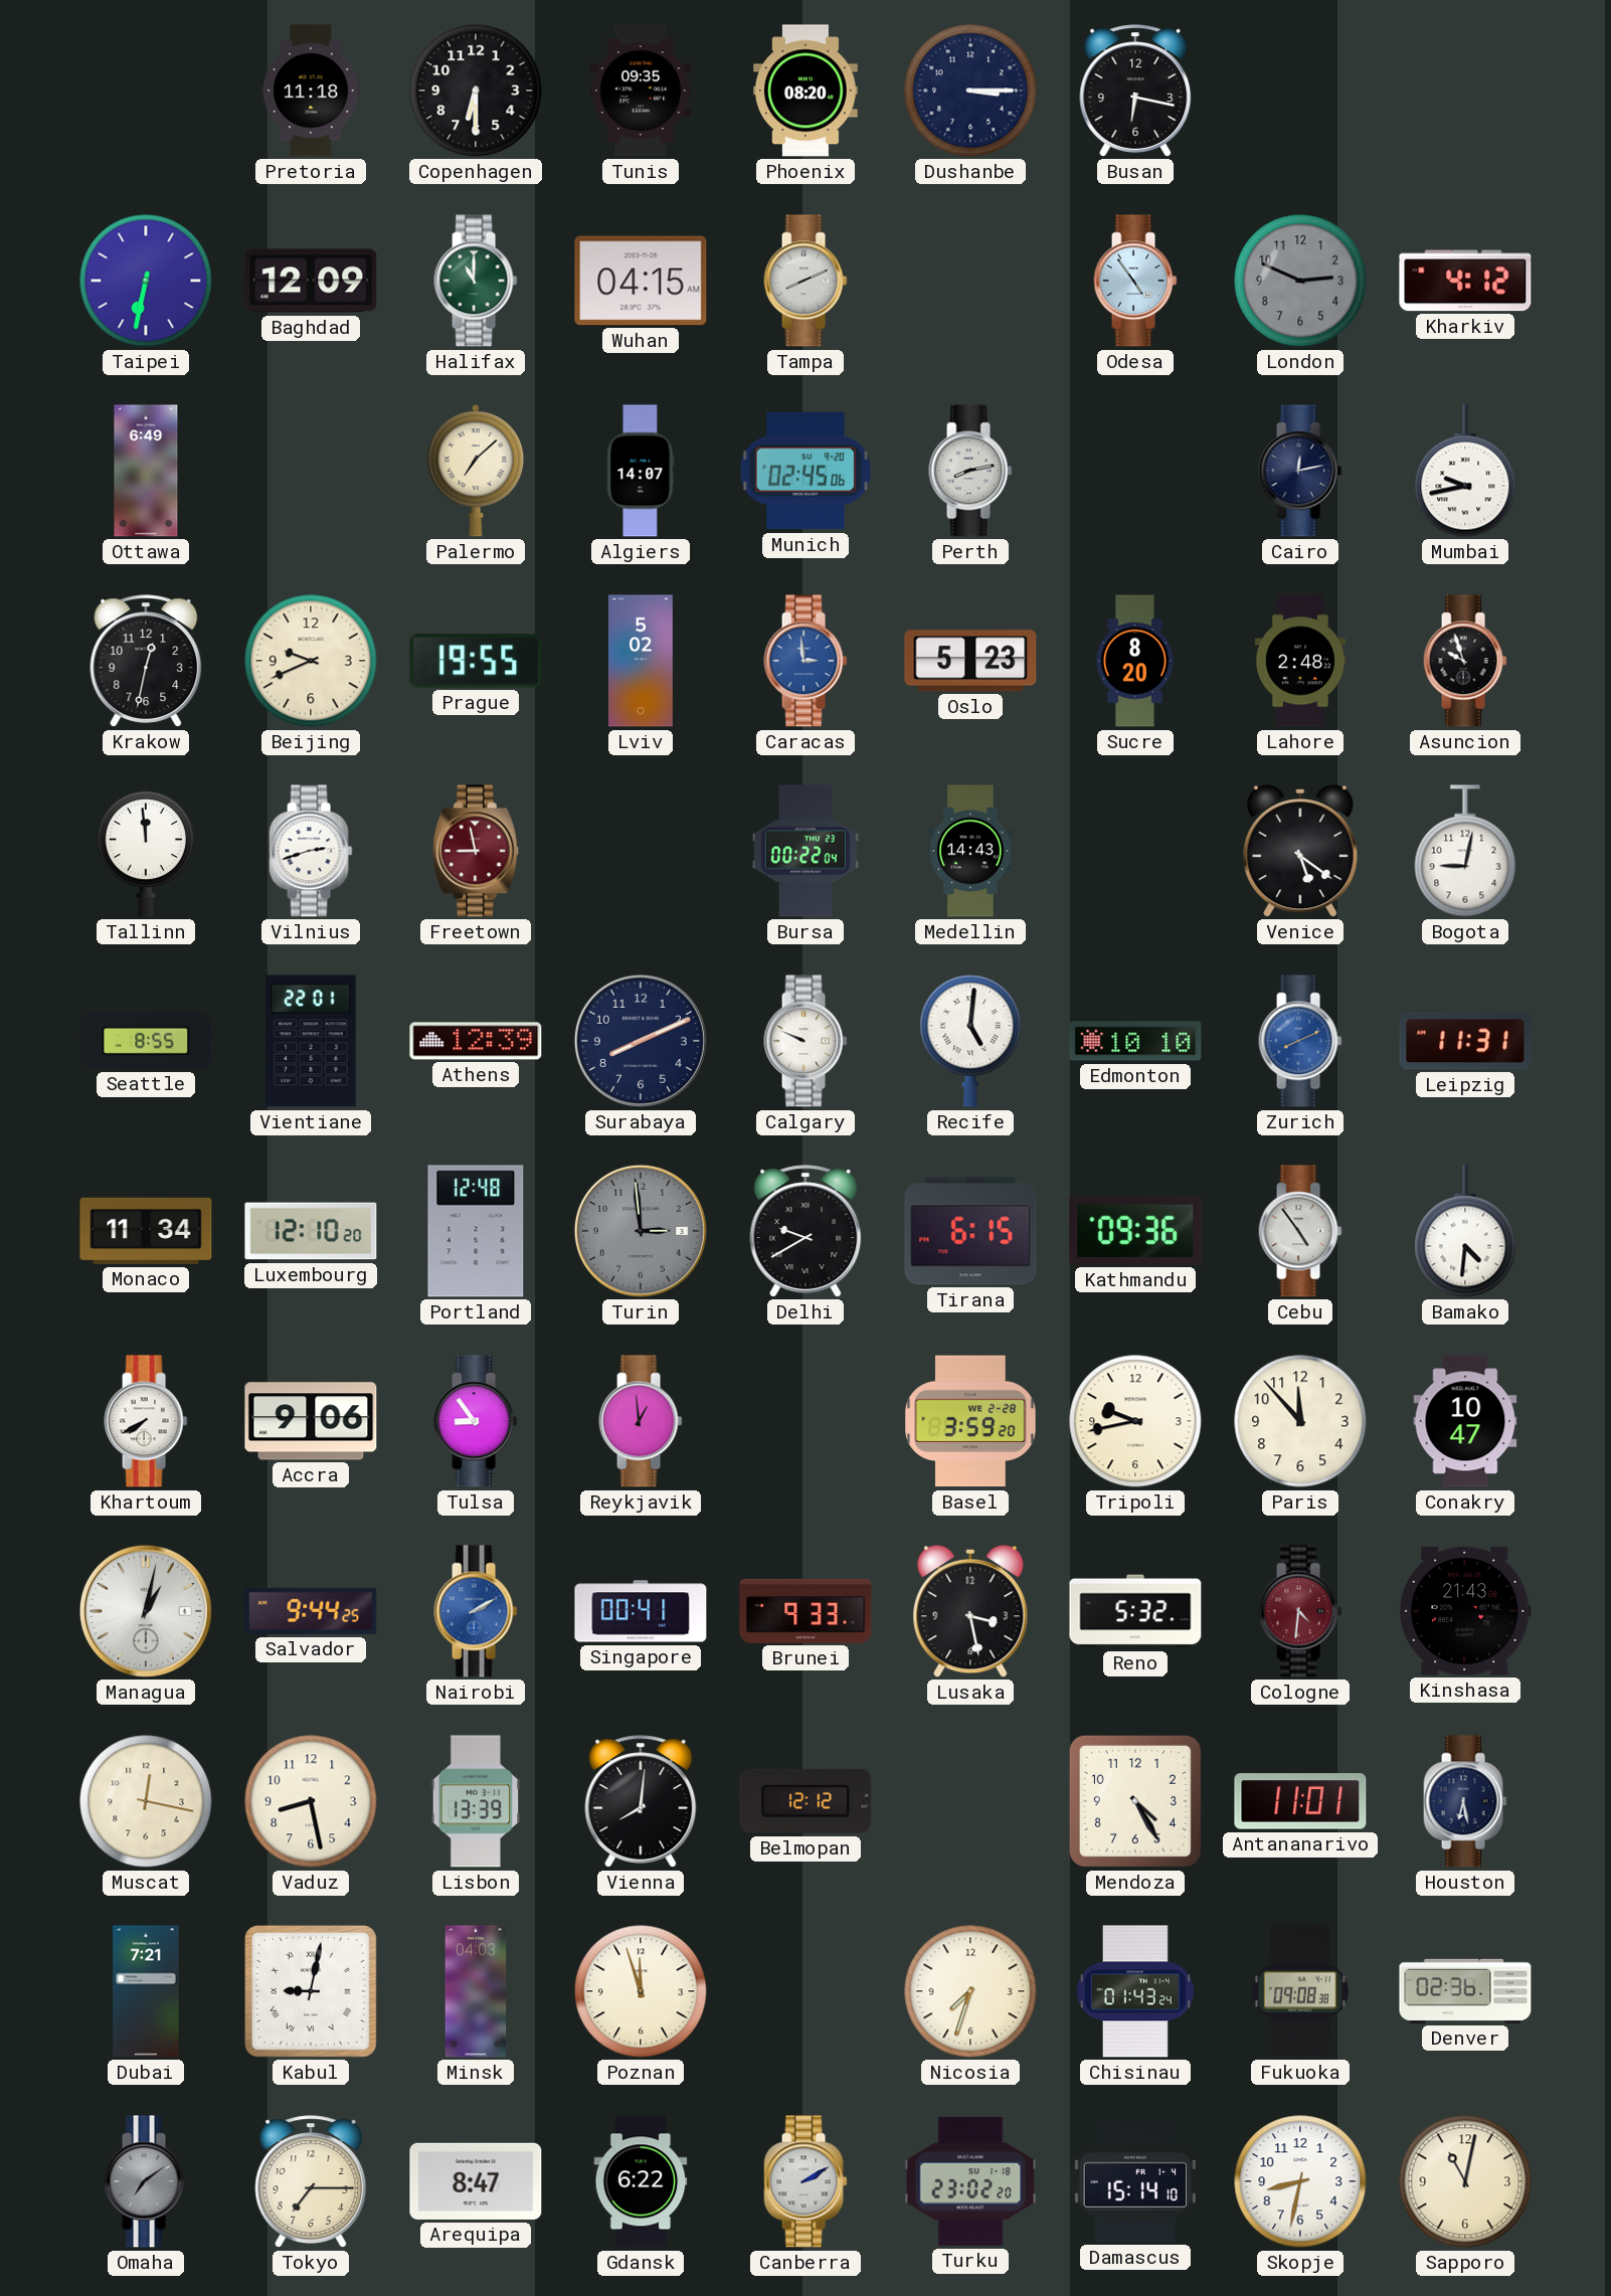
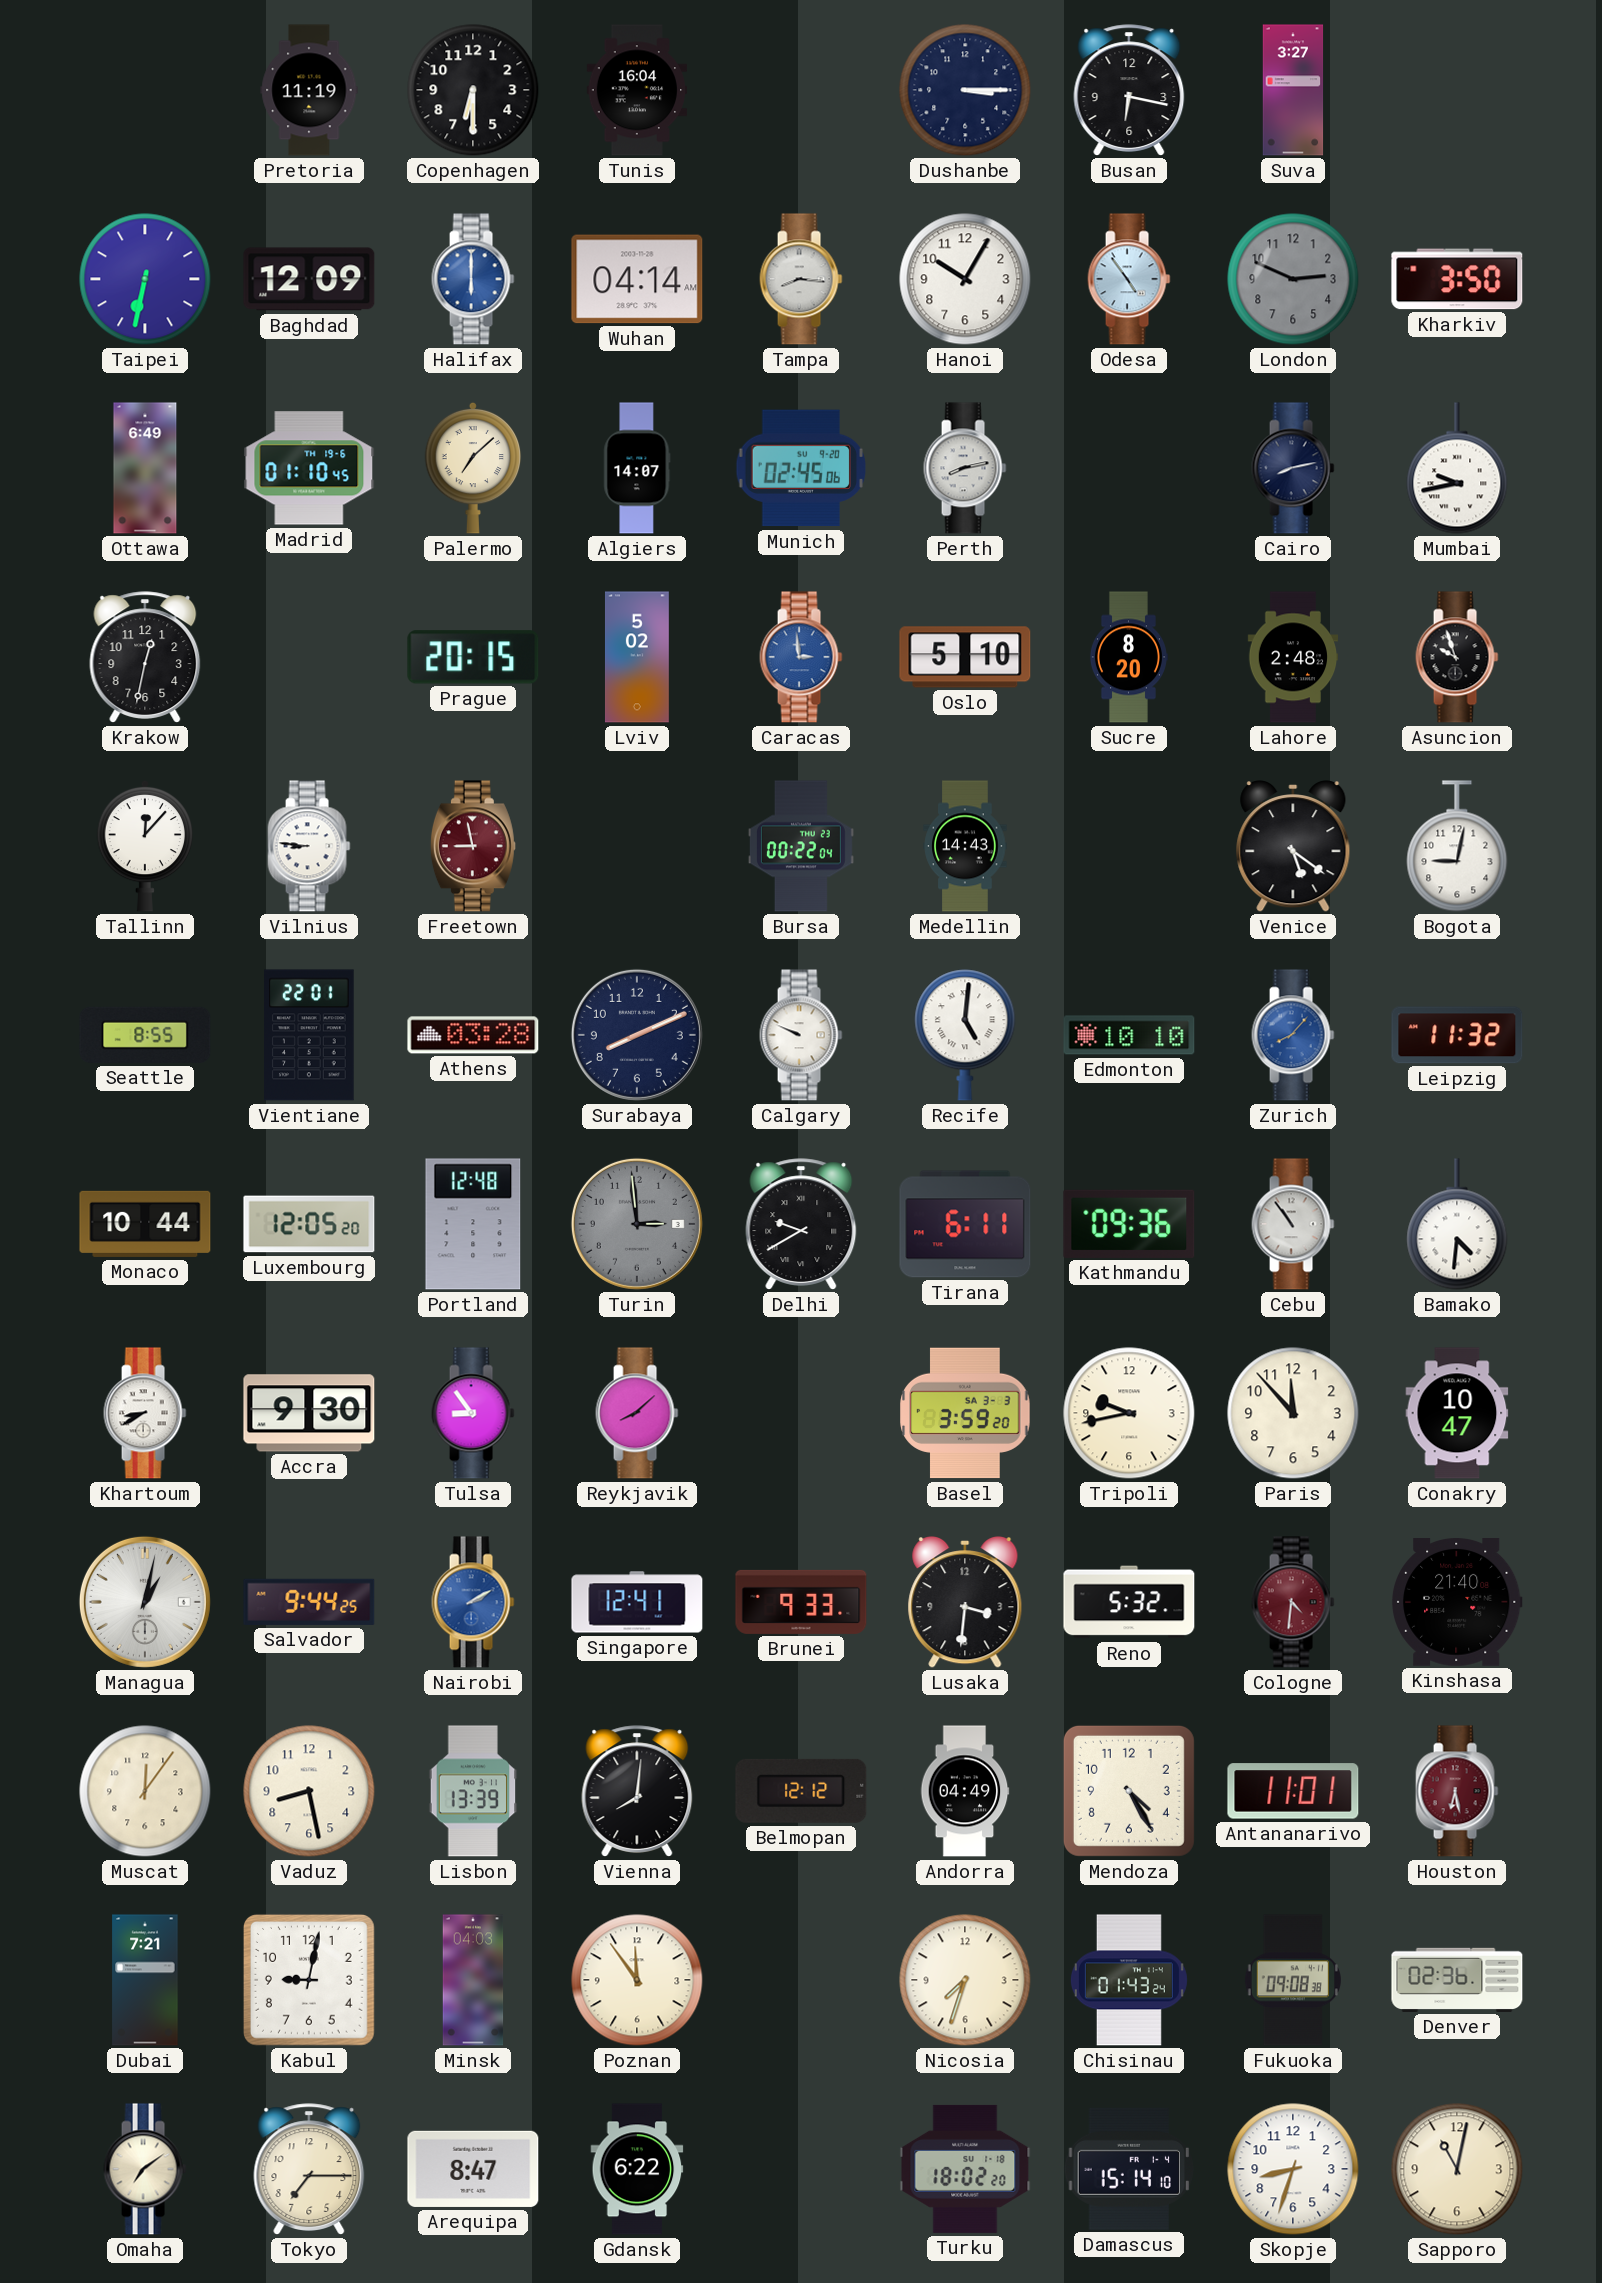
Pretoria: 11:18 -> 11:19 (309, 90)
Tunis: 09:35 -> 16:04 (637, 90)
Phoenix: 08:20 -> none (805, 91)
Suva: none -> 3:27 (1293, 90)
Halifax: 11:00 -> 6:00 (473, 279)
Halifax dial: green -> blue (473, 279)
Wuhan: 04:15 -> 04:14 (637, 279)
Tampa: 8:11 -> 8:16 (801, 279)
Hanoi: none -> 10:05 (965, 279)
Kharkiv: 4:12 -> 3:50 (1457, 279)
Madrid: none -> 01:10 (309, 468)
Cairo: 12:13 -> 8:13 (1293, 468)
Beijing: 9:41 -> none (311, 661)
Prague: 19:55 -> 20:15 (473, 657)
Oslo: 5:23 -> 5:10 (965, 657)
Tallinn: 11:59 -> 12:07 (145, 846)
Vilnius: 2:42 -> 8:46 (309, 846)
Athens: 12:39 -> 03:28 (473, 1035)
Zurich: 8:11 -> 8:07 (1293, 1035)
Leipzig: 11:31 -> 11:32 (1457, 1035)
Monaco: 11:34 -> 10:44 (145, 1224)
Luxembourg: 12:10 -> 12:05 (309, 1224)
Tirana: 6:15 -> 6:11 (965, 1224)
Cebu: 4:54 -> 10:54 (1293, 1224)
Khartoum: 7:40 -> 8:40 (145, 1413)
Accra: 9:06 -> 9:30 (309, 1413)
Reykjavik: 12:59 -> 8:08 (637, 1413)
Basel date: WE 2-28 -> SA 3-3 (965, 1413)
Singapore: 00:41 -> 12:41 (637, 1602)
Lusaka: 3:28 -> 3:31 (965, 1603)
Kinshasa: 21:43 -> 21:40 (1457, 1603)
Muscat: 12:17 -> 12:06 (145, 1791)
Andorra: none -> 04:49 (965, 1791)
Houston dial: navy -> burgundy (1457, 1791)
Kabul numerals: Roman -> Arabic (309, 1980)
Poznan: 11:57 -> 11:54 (637, 1980)
Omaha dial: grey -> cream (145, 2169)
Canberra: 2:10 -> none (805, 2181)
Turku: 23:02 -> 18:02 (965, 2169)
Skopje: 8:32 -> 8:33 (1293, 2169)
